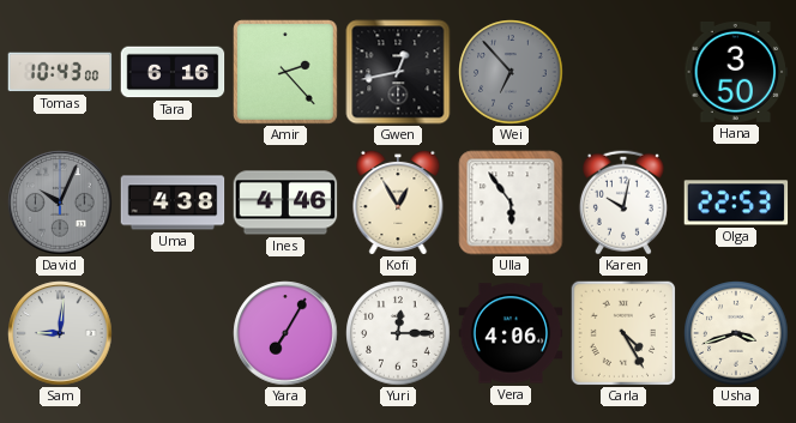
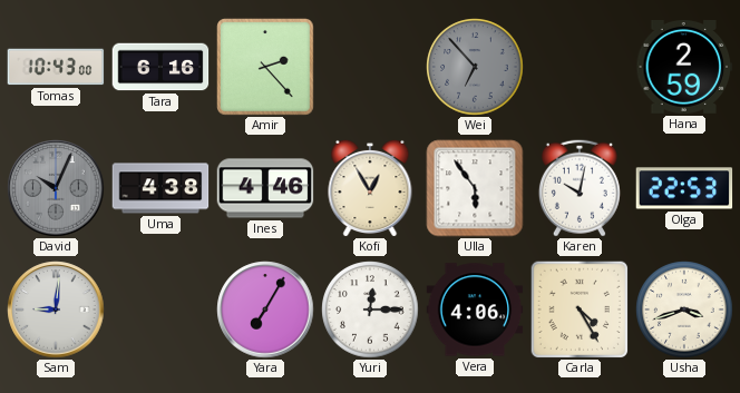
Gwen: 12:43 -> none (398, 72)
Hana: 3:50 -> 2:59 (684, 67)
